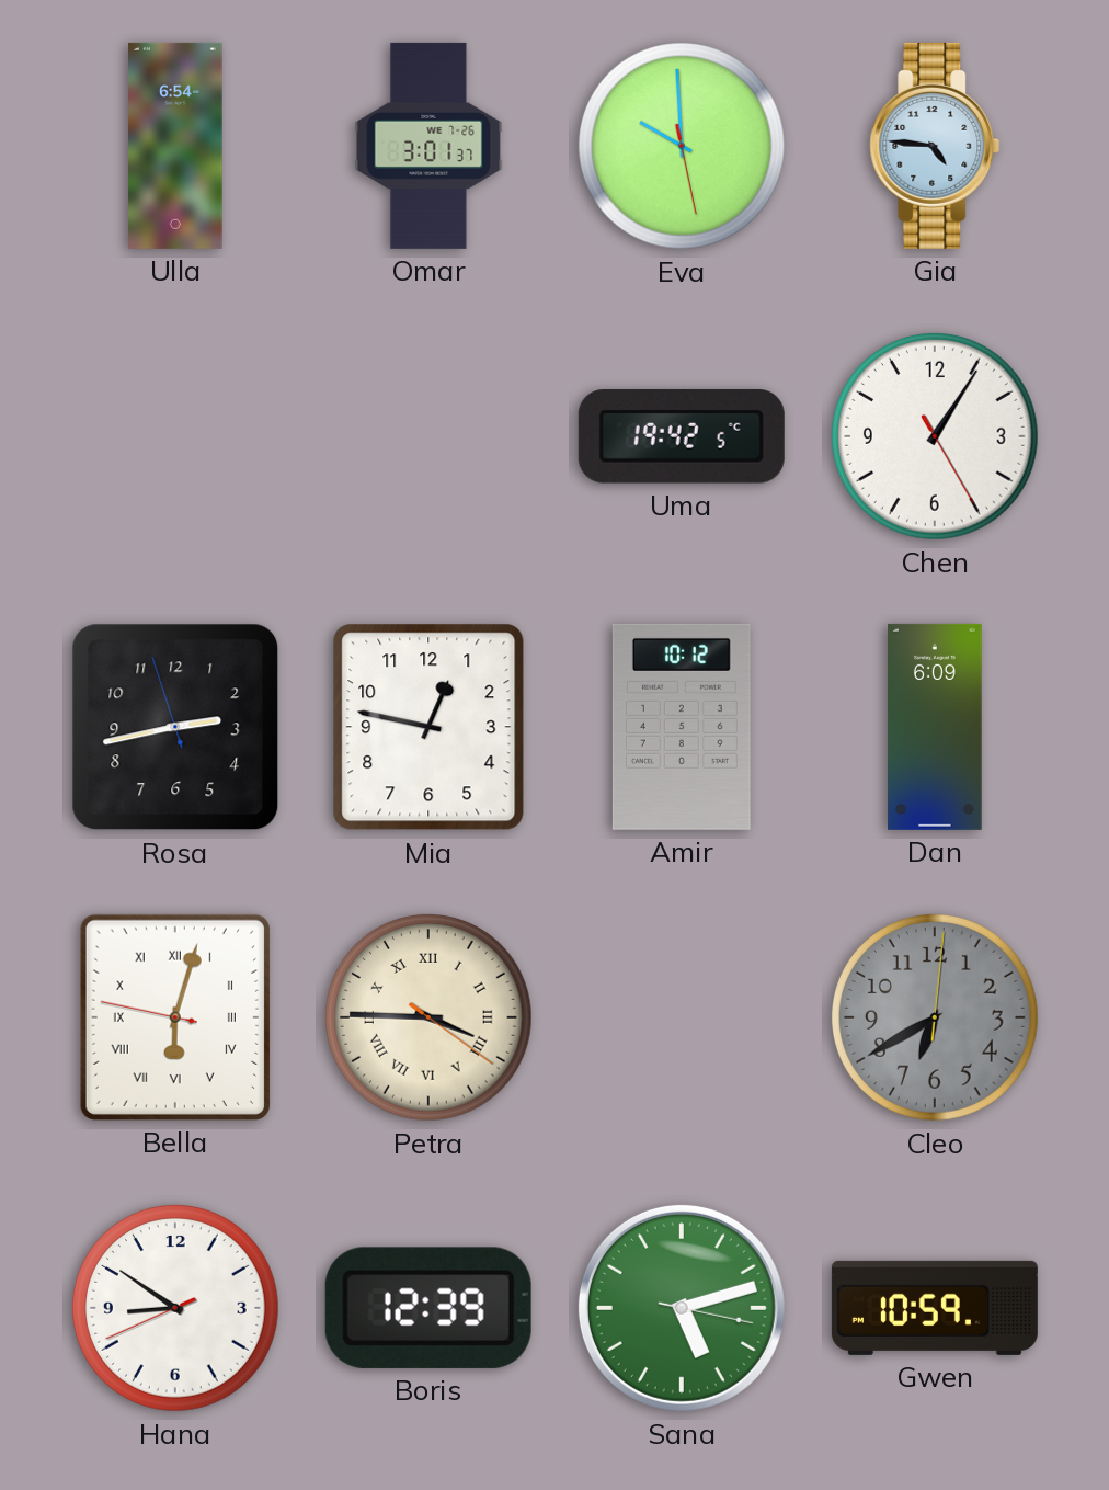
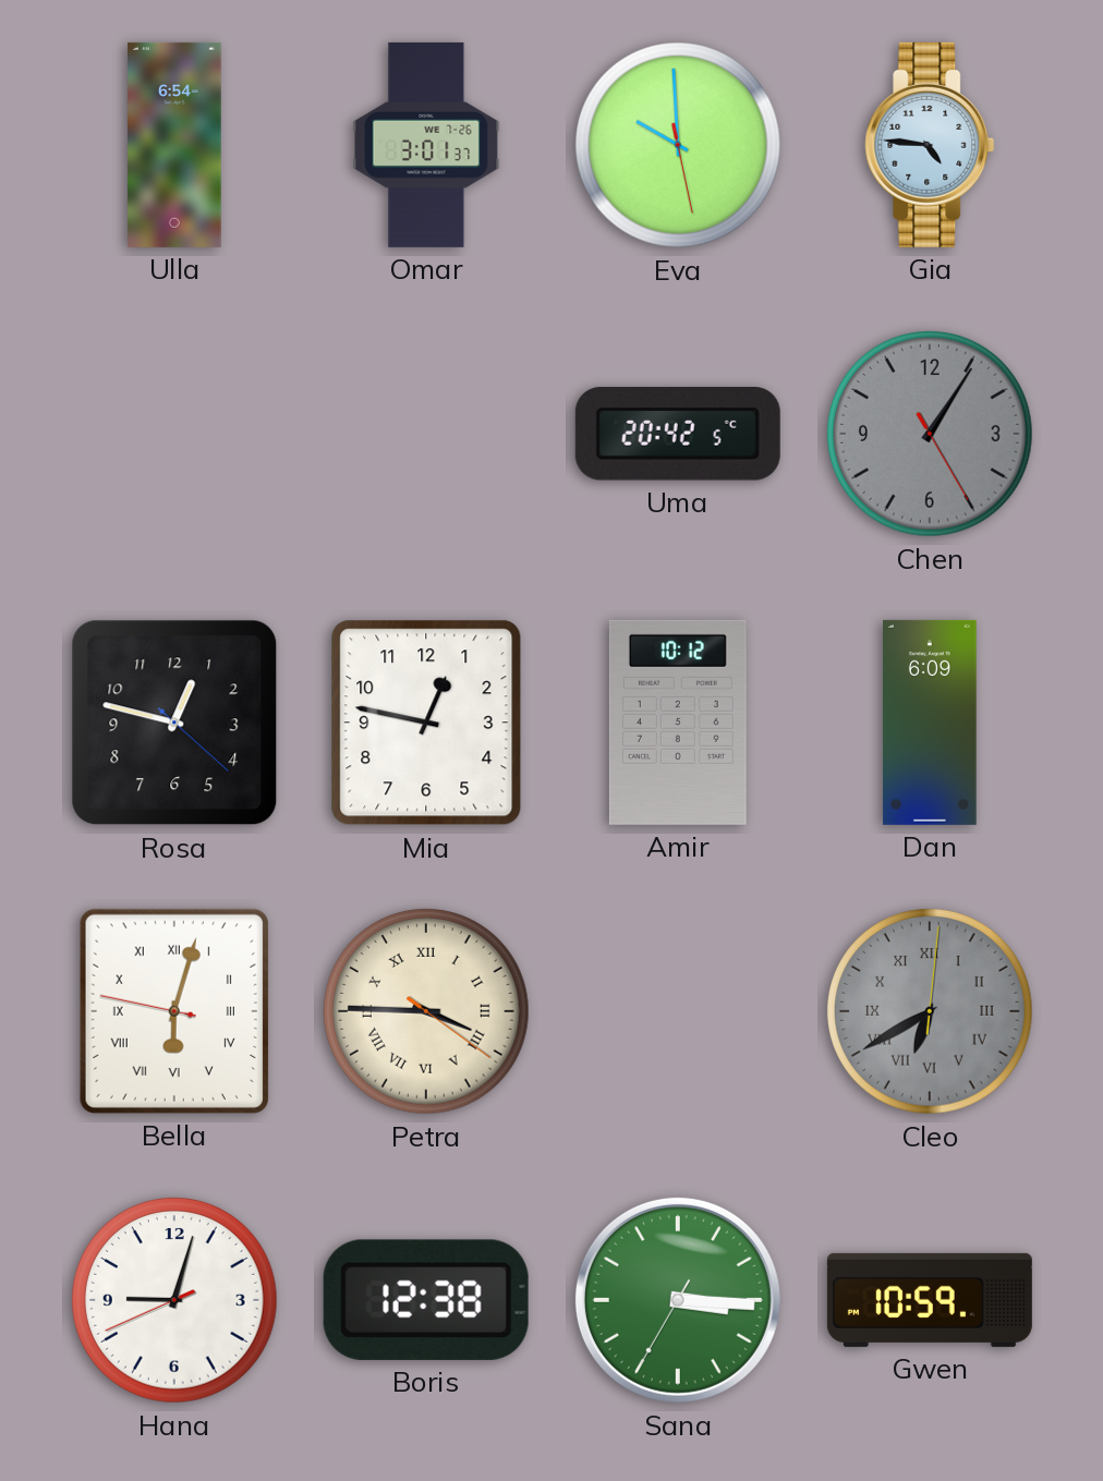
Uma: 19:42 -> 20:42 (678, 435)
Chen dial: white -> grey (931, 435)
Rosa: 2:42 -> 12:47 (174, 723)
Cleo numerals: Arabic -> Roman (931, 1012)
Hana: 8:50 -> 9:02 (175, 1301)
Boris: 12:39 -> 12:38 (426, 1300)
Sana: 5:12 -> 3:15 (678, 1300)
